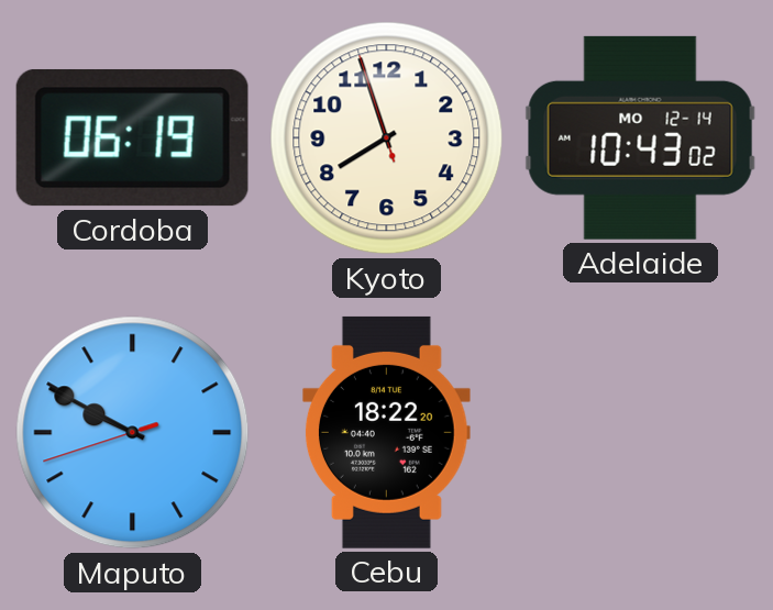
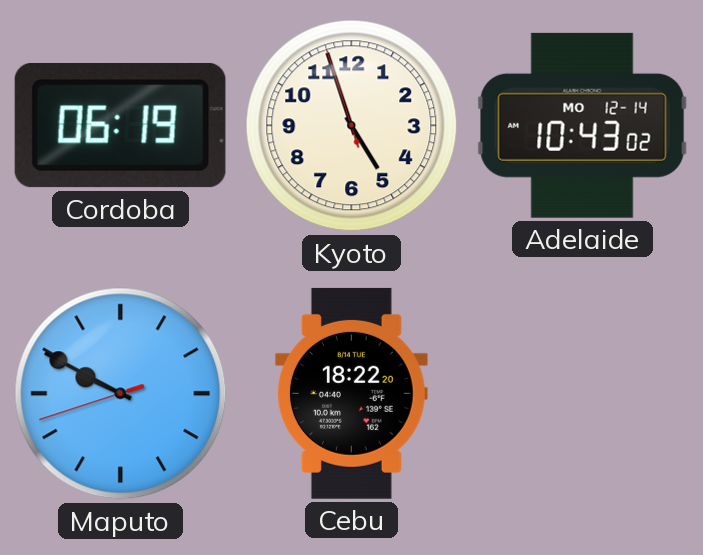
Kyoto: 7:56 -> 4:56 (352, 126)
